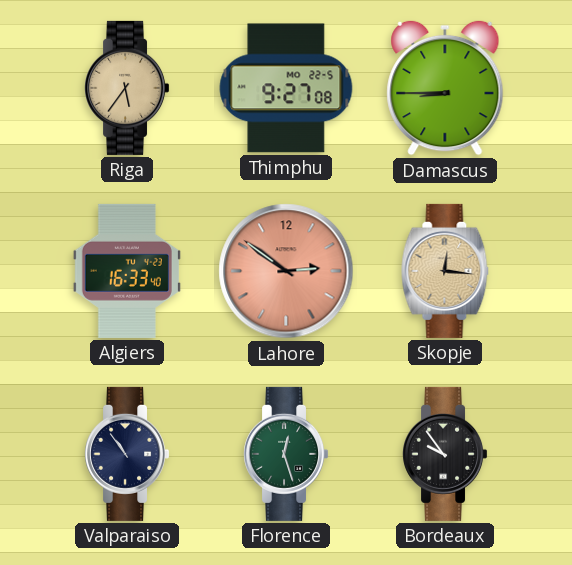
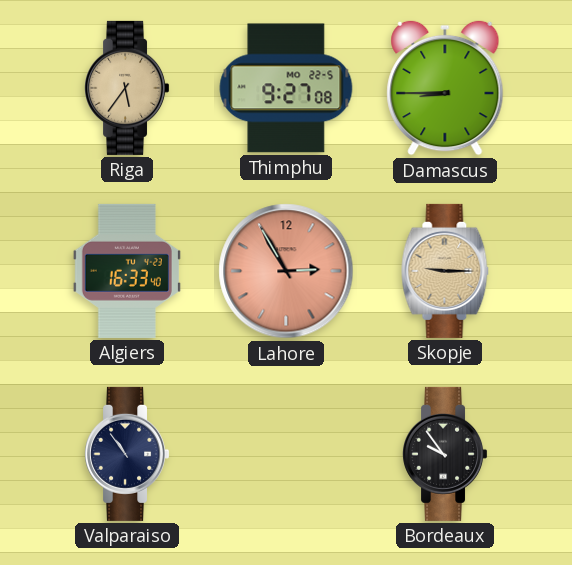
Lahore: 2:51 -> 2:55 (286, 271)
Skopje: 12:16 -> 9:15 (445, 271)
Florence: 12:27 -> none (286, 454)
